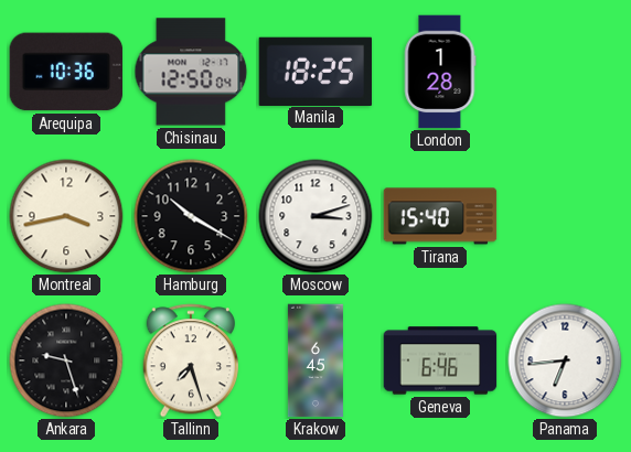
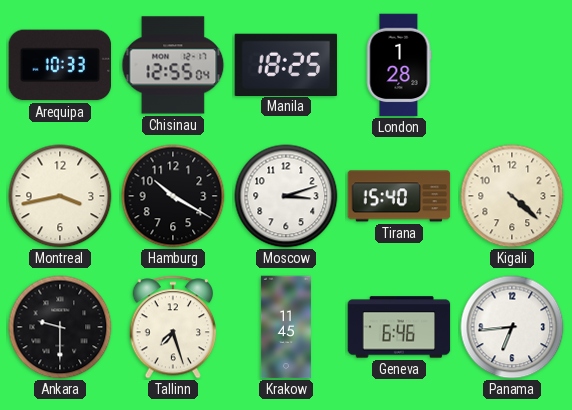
Arequipa: 10:36 -> 10:33 (60, 65)
Chisinau: 12:50 -> 12:55 (173, 65)
Kigali: none -> 4:22 (512, 196)
Ankara: 9:27 -> 9:30 (60, 327)
Krakow: 6:45 -> 11:45 (286, 327)
